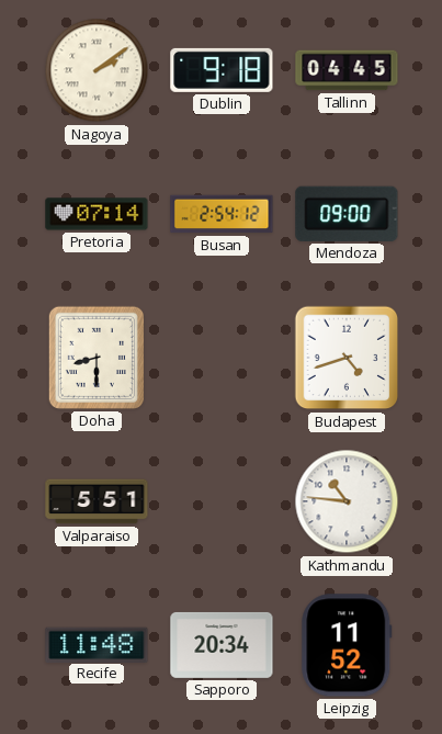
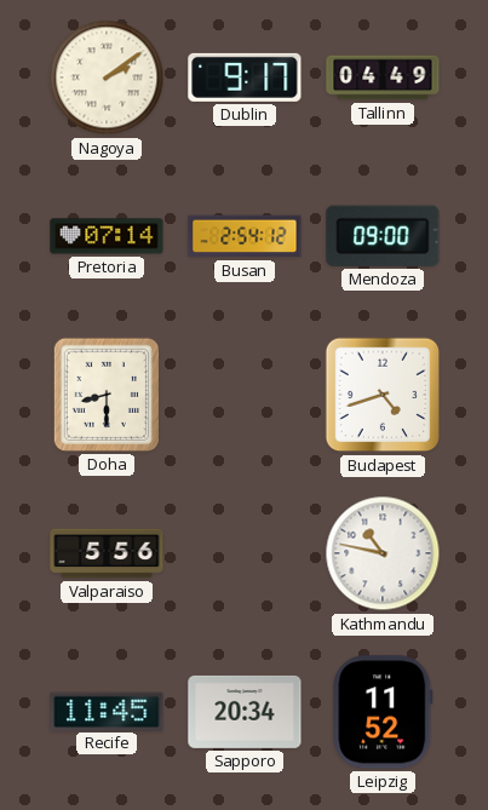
Dublin: 9:18 -> 9:17 (245, 77)
Tallinn: 04:45 -> 04:49 (383, 77)
Valparaiso: 5:51 -> 5:56 (107, 553)
Kathmandu: 10:46 -> 10:47 (383, 553)
Recife: 11:48 -> 11:45 (107, 711)
